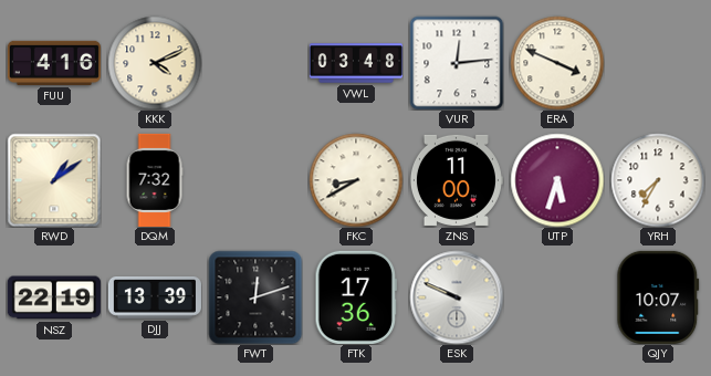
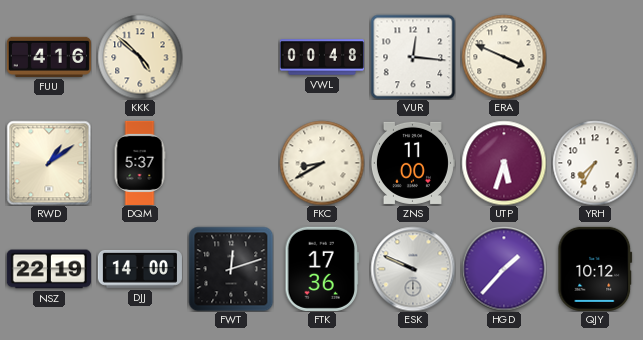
KKK: 4:11 -> 4:52 (140, 57)
VWL: 03:48 -> 00:48 (322, 57)
VUR: 12:14 -> 12:16 (413, 57)
DQM: 7:32 -> 5:37 (140, 163)
DJJ: 13:39 -> 14:00 (140, 270)
HGD: none -> 1:37 (504, 269)
QJY: 10:07 -> 10:12 (595, 269)
